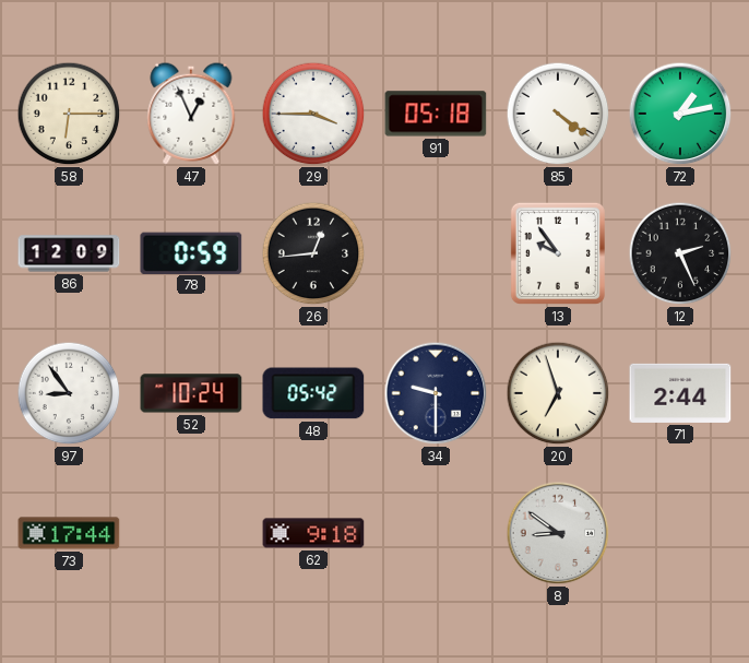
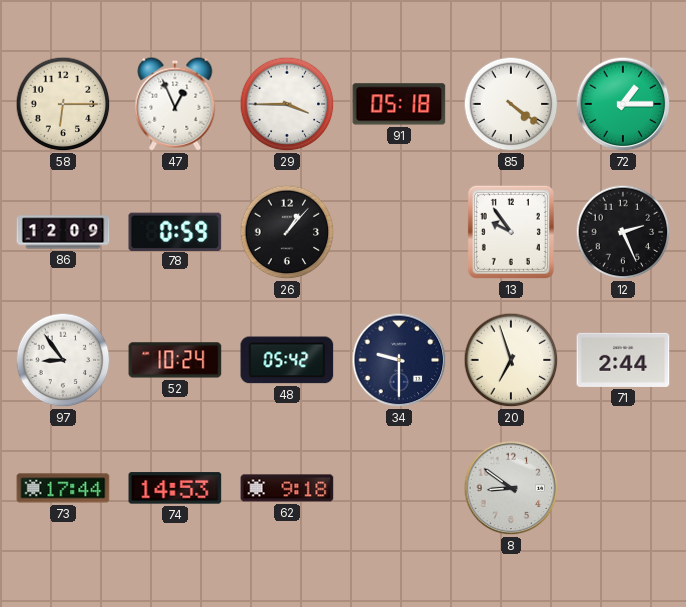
72: 1:13 -> 1:15 (623, 104)
26: 12:44 -> 1:07 (287, 232)
74: none -> 14:53 (175, 488)
